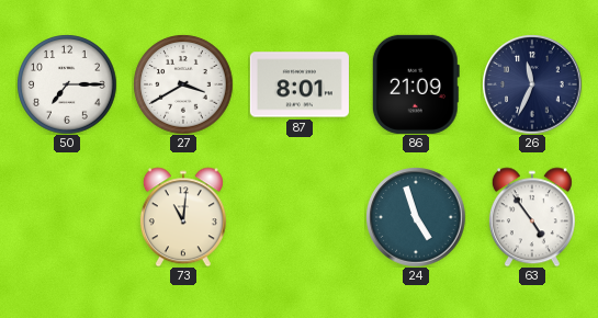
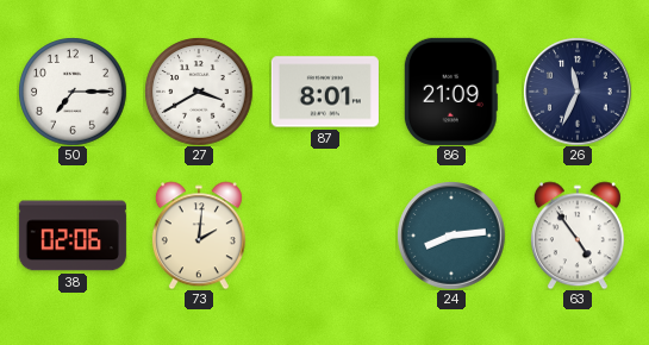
38: none -> 02:06 (73, 236)
73: 11:01 -> 2:01 (199, 236)
24: 4:57 -> 8:14 (451, 236)
